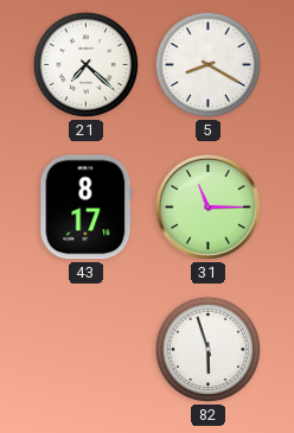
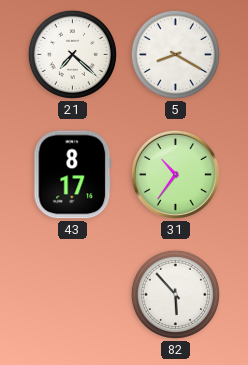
31: 11:15 -> 10:36 (175, 174)
82: 5:57 -> 5:53 (175, 294)
